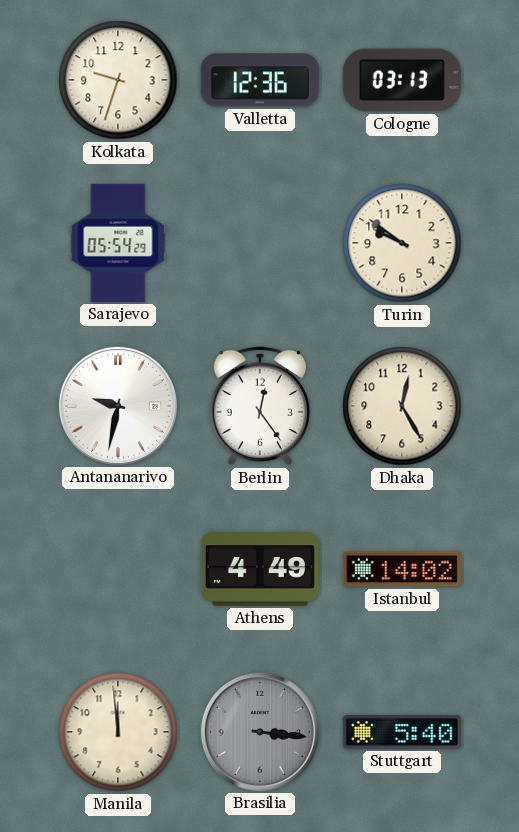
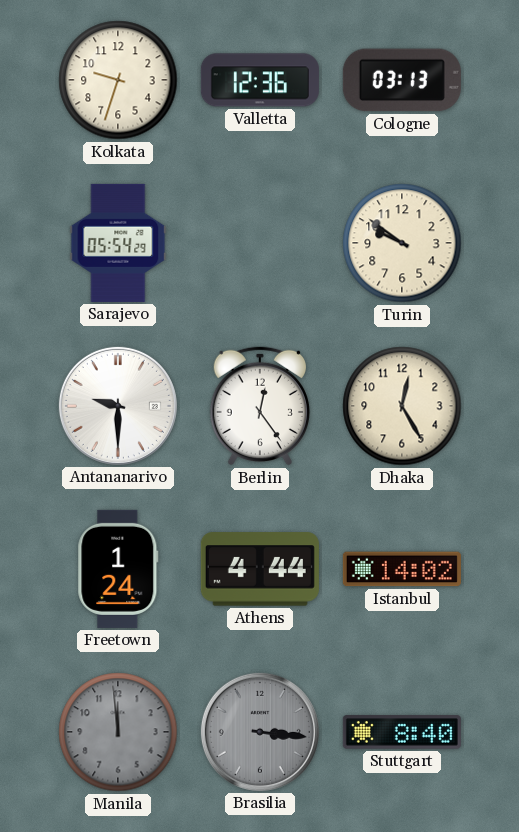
Antananarivo: 9:32 -> 9:30 (118, 406)
Freetown: none -> 1:24 (118, 569)
Athens: 4:49 -> 4:44 (260, 569)
Manila dial: cream -> grey (118, 732)
Stuttgart: 5:40 -> 8:40 (402, 732)
